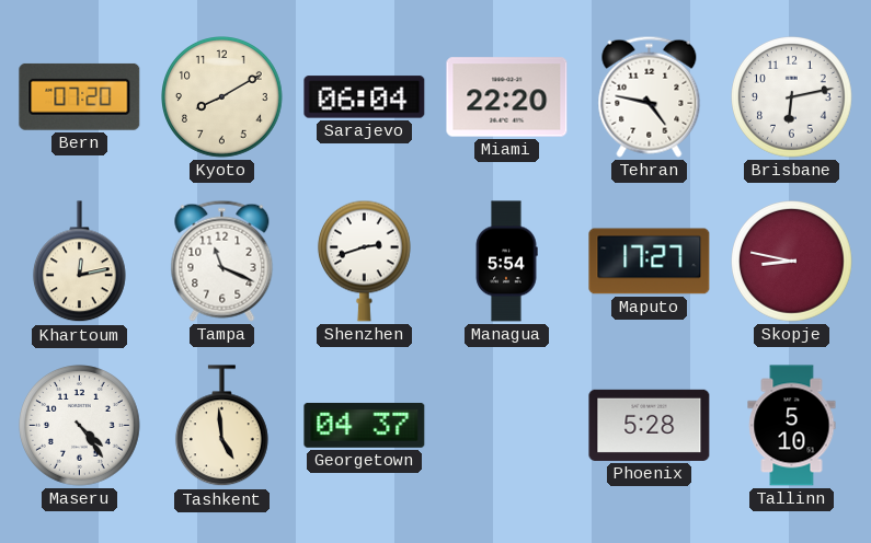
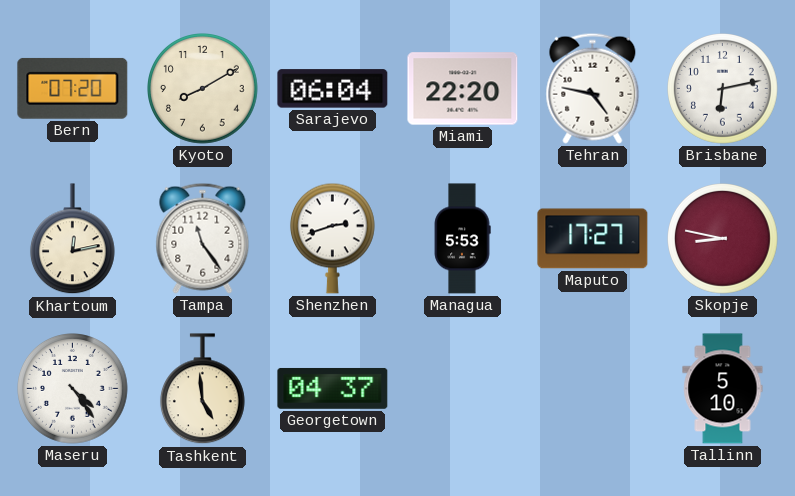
Tampa: 11:19 -> 11:24 (203, 238)
Managua: 5:54 -> 5:53 (462, 239)
Phoenix: 5:28 -> none (650, 425)
